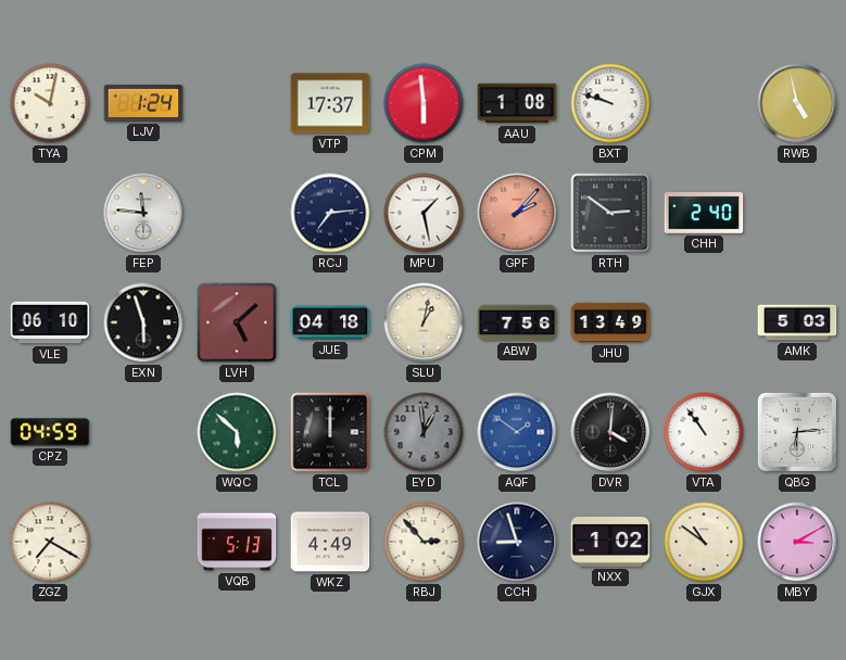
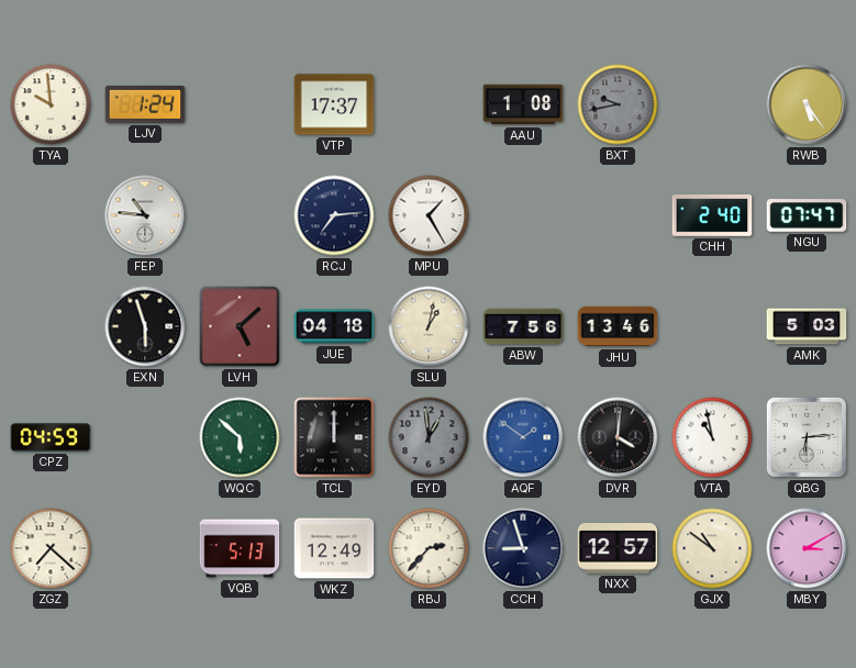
TYA: 10:02 -> 9:59 (51, 104)
CPM: 5:59 -> none (424, 103)
BXT: 9:48 -> 9:43 (618, 104)
BXT dial: white -> grey (618, 104)
RWB: 4:58 -> 5:24 (807, 104)
FEP: 11:46 -> 10:46 (145, 215)
MPU: 1:28 -> 1:25 (429, 215)
GPF: 2:07 -> none (517, 213)
RTH: 2:51 -> none (610, 213)
NGU: none -> 07:47 (807, 215)
VLE: 06:10 -> none (50, 322)
JHU: 13:49 -> 13:46 (618, 326)
VTA: 10:54 -> 10:58 (712, 437)
ZGZ: 7:20 -> 7:22 (51, 548)
WKZ: 4:49 -> 12:49 (334, 548)
RBJ: 2:53 -> 2:37 (429, 548)
NXX: 1:02 -> 12:57 (618, 549)
